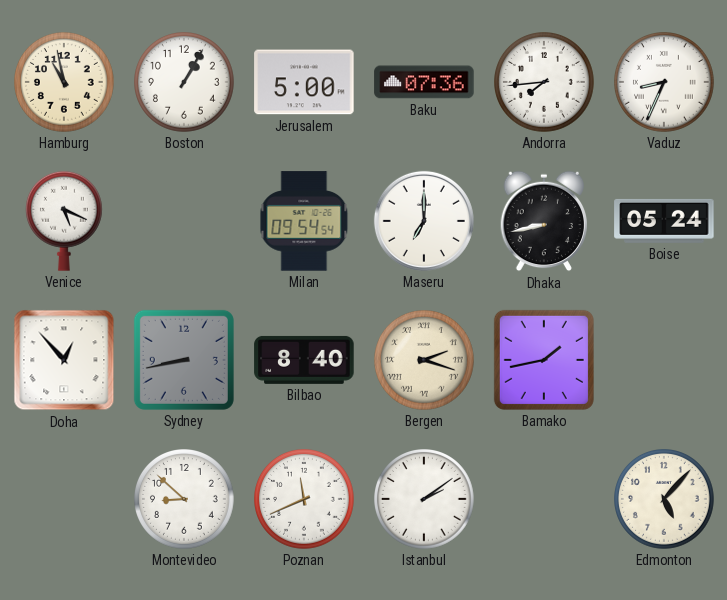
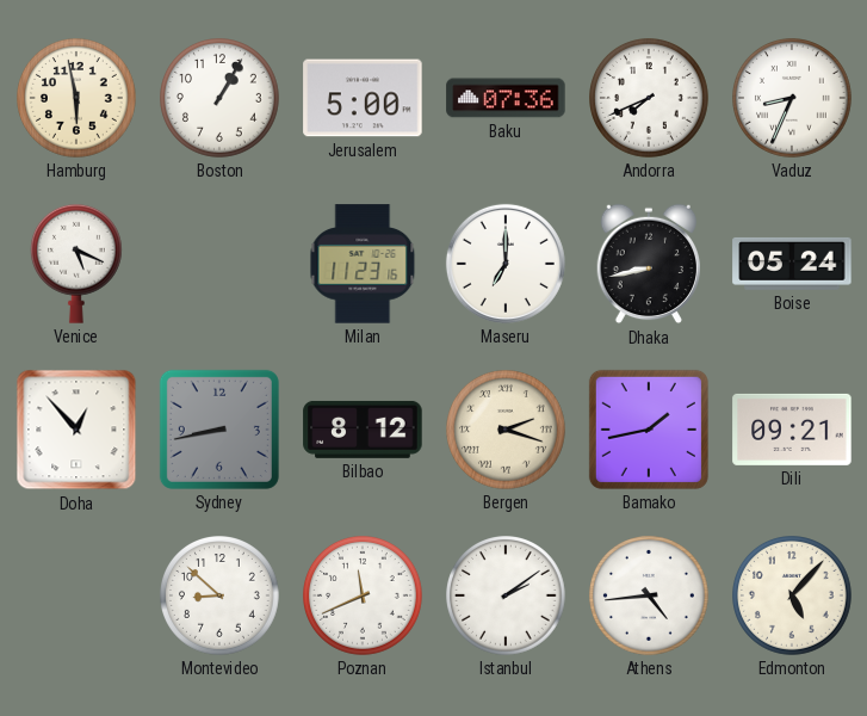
Hamburg: 10:58 -> 5:58 (78, 99)
Andorra: 7:44 -> 7:41 (650, 99)
Milan: 09:54 -> 11:23 (363, 264)
Bilbao: 8:40 -> 8:12 (363, 430)
Dili: none -> 09:21 (792, 430)
Athens: none -> 4:44 (650, 597)
